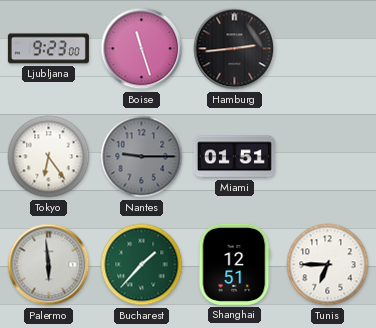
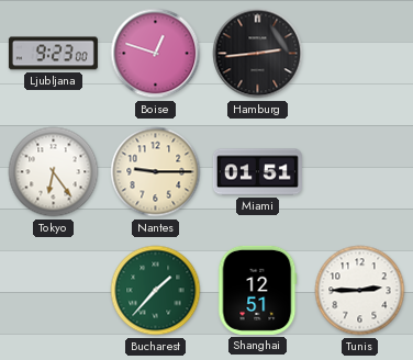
Boise: 11:27 -> 12:48 (156, 54)
Nantes dial: grey -> cream (156, 172)
Palermo: 5:59 -> none (49, 265)
Tunis: 6:45 -> 2:45 (360, 291)
